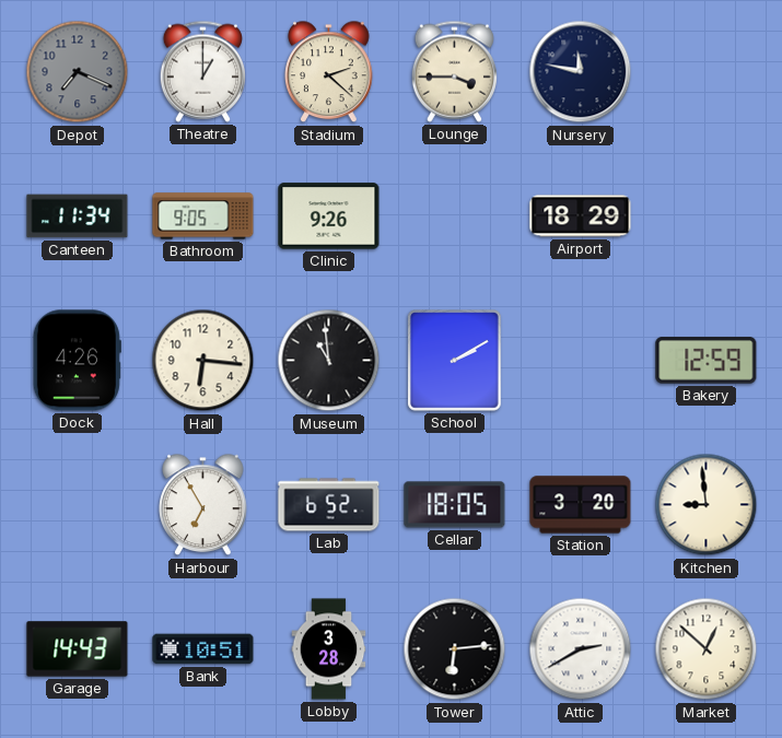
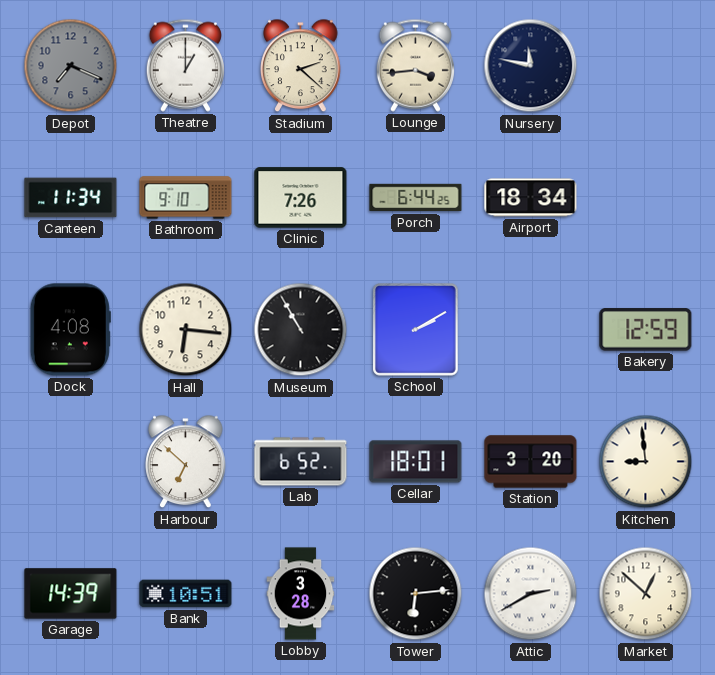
Lounge: 3:45 -> 3:44 (415, 65)
Bathroom: 9:05 -> 9:10 (186, 198)
Clinic: 9:26 -> 7:26 (301, 198)
Porch: none -> 6:44 (416, 198)
Airport: 18:29 -> 18:34 (531, 198)
Dock: 4:26 -> 4:08 (70, 330)
Museum: 10:59 -> 10:55 (301, 330)
Harbour: 6:55 -> 6:52 (186, 462)
Cellar: 18:05 -> 18:01 (416, 462)
Garage: 14:43 -> 14:39 (71, 594)
